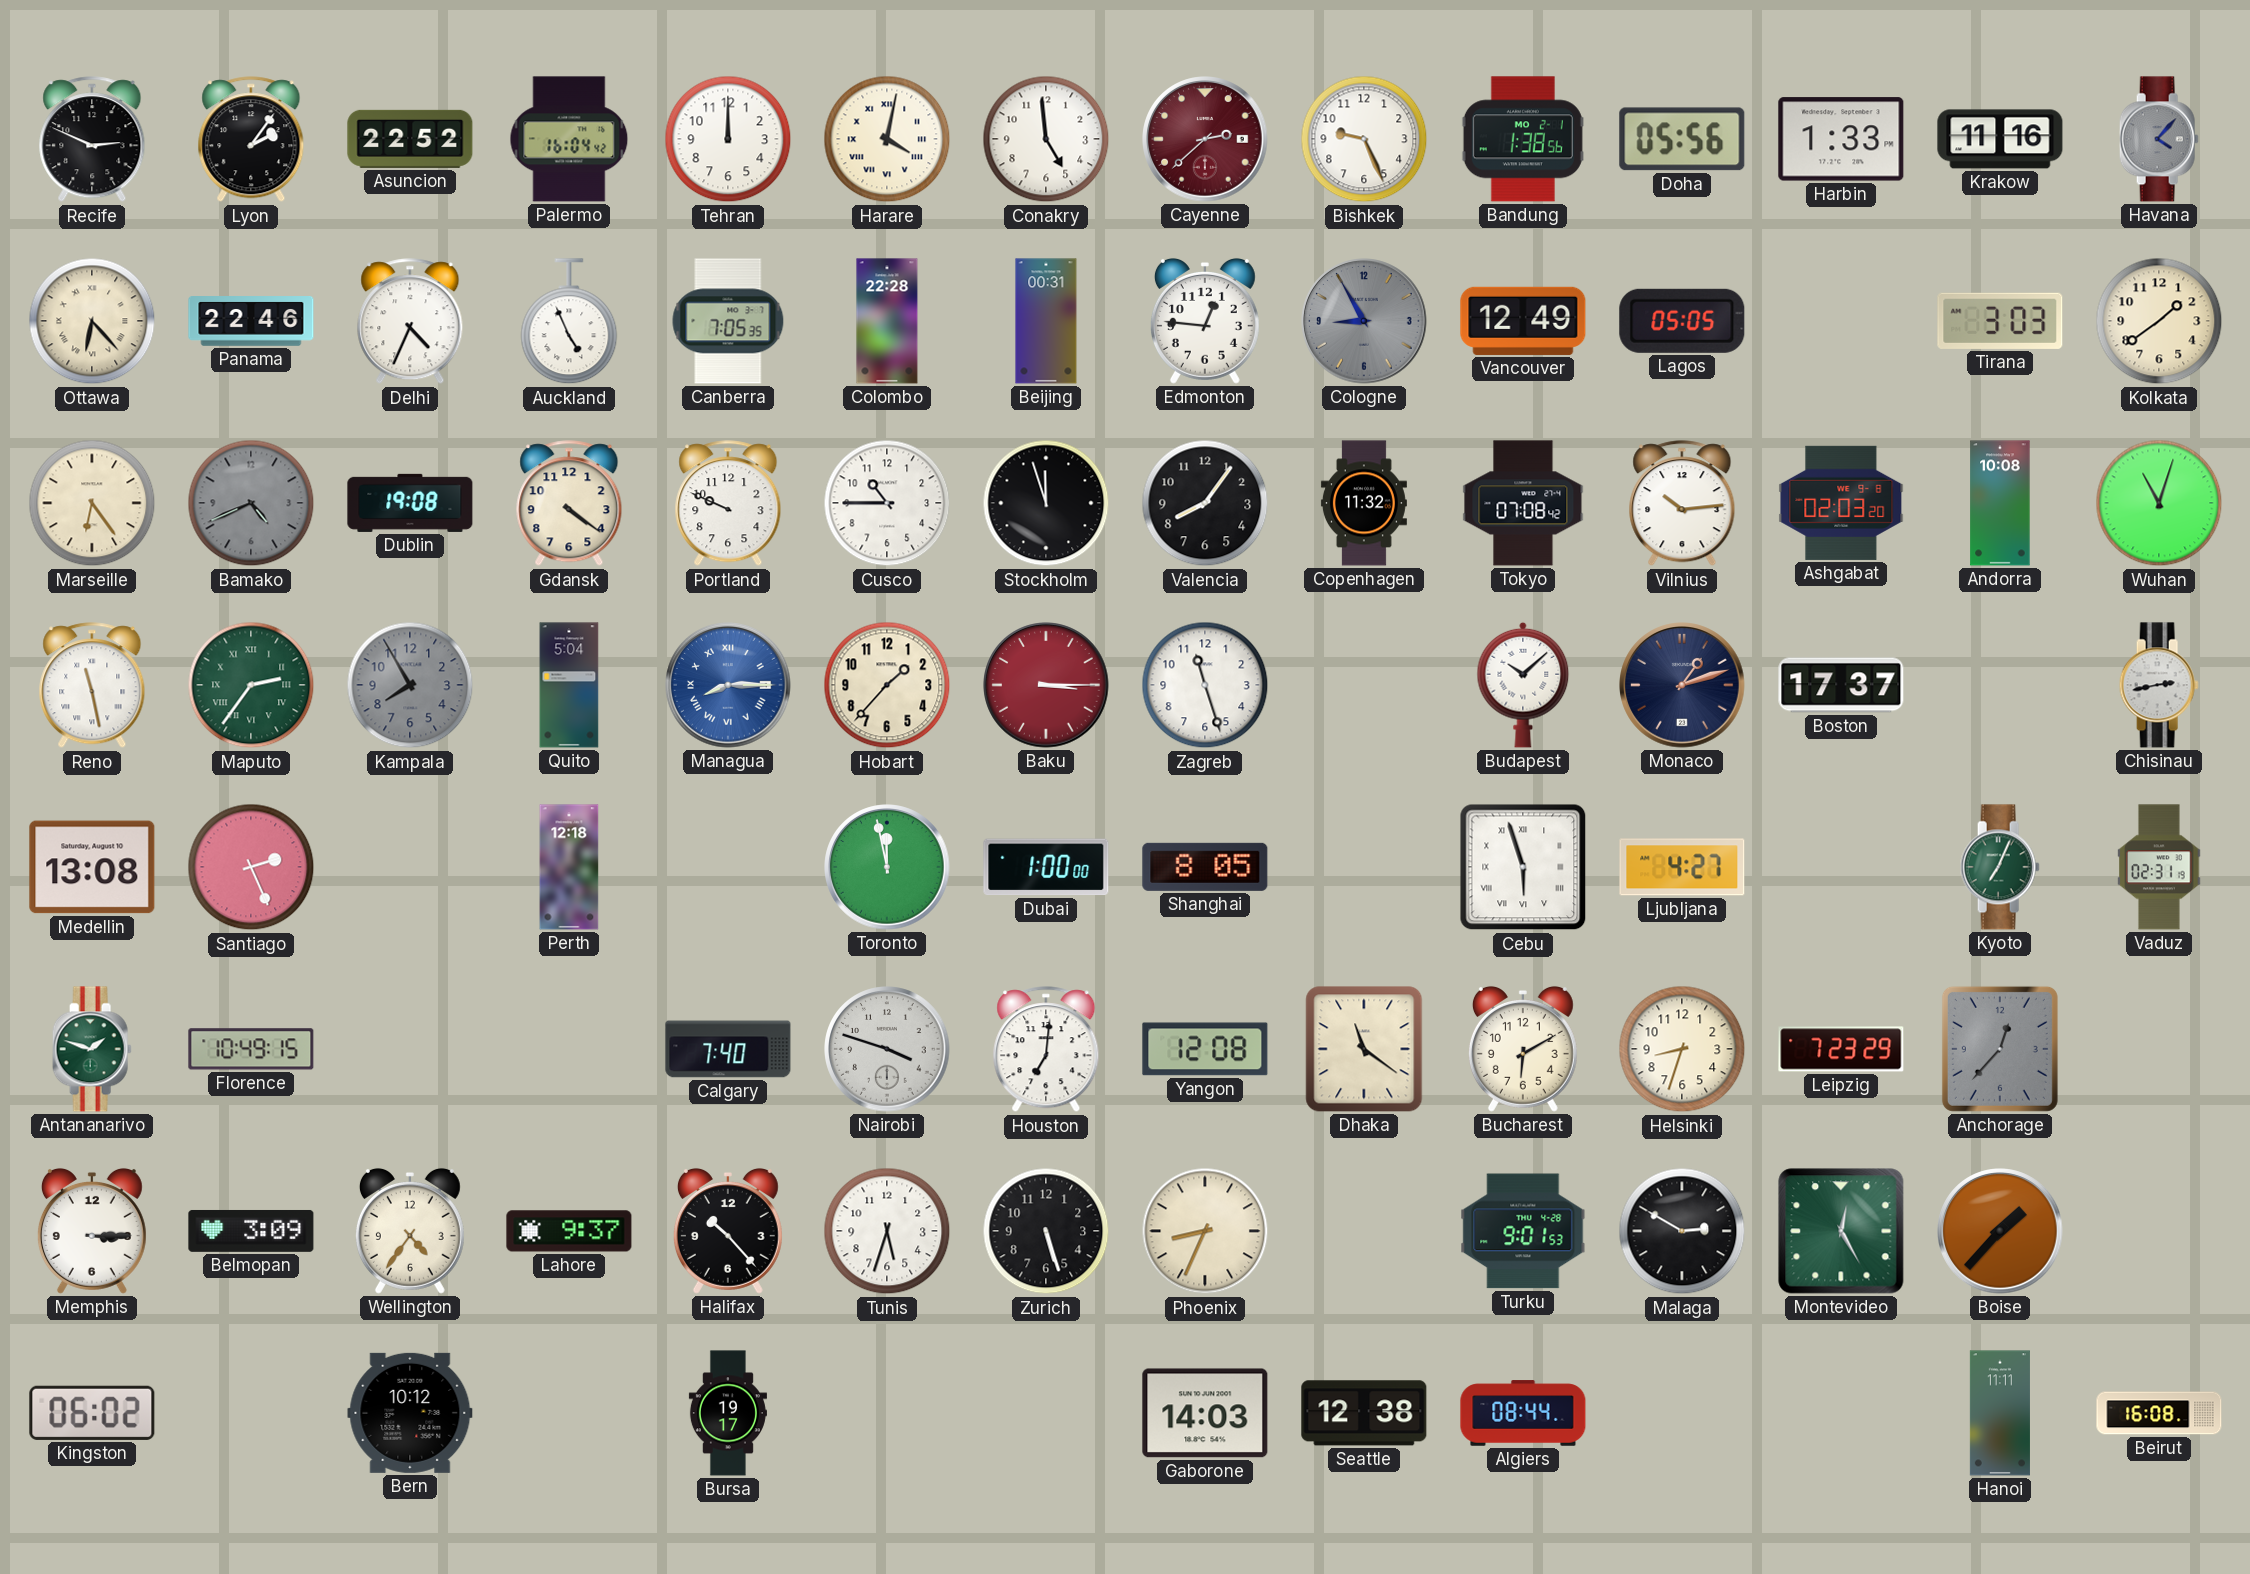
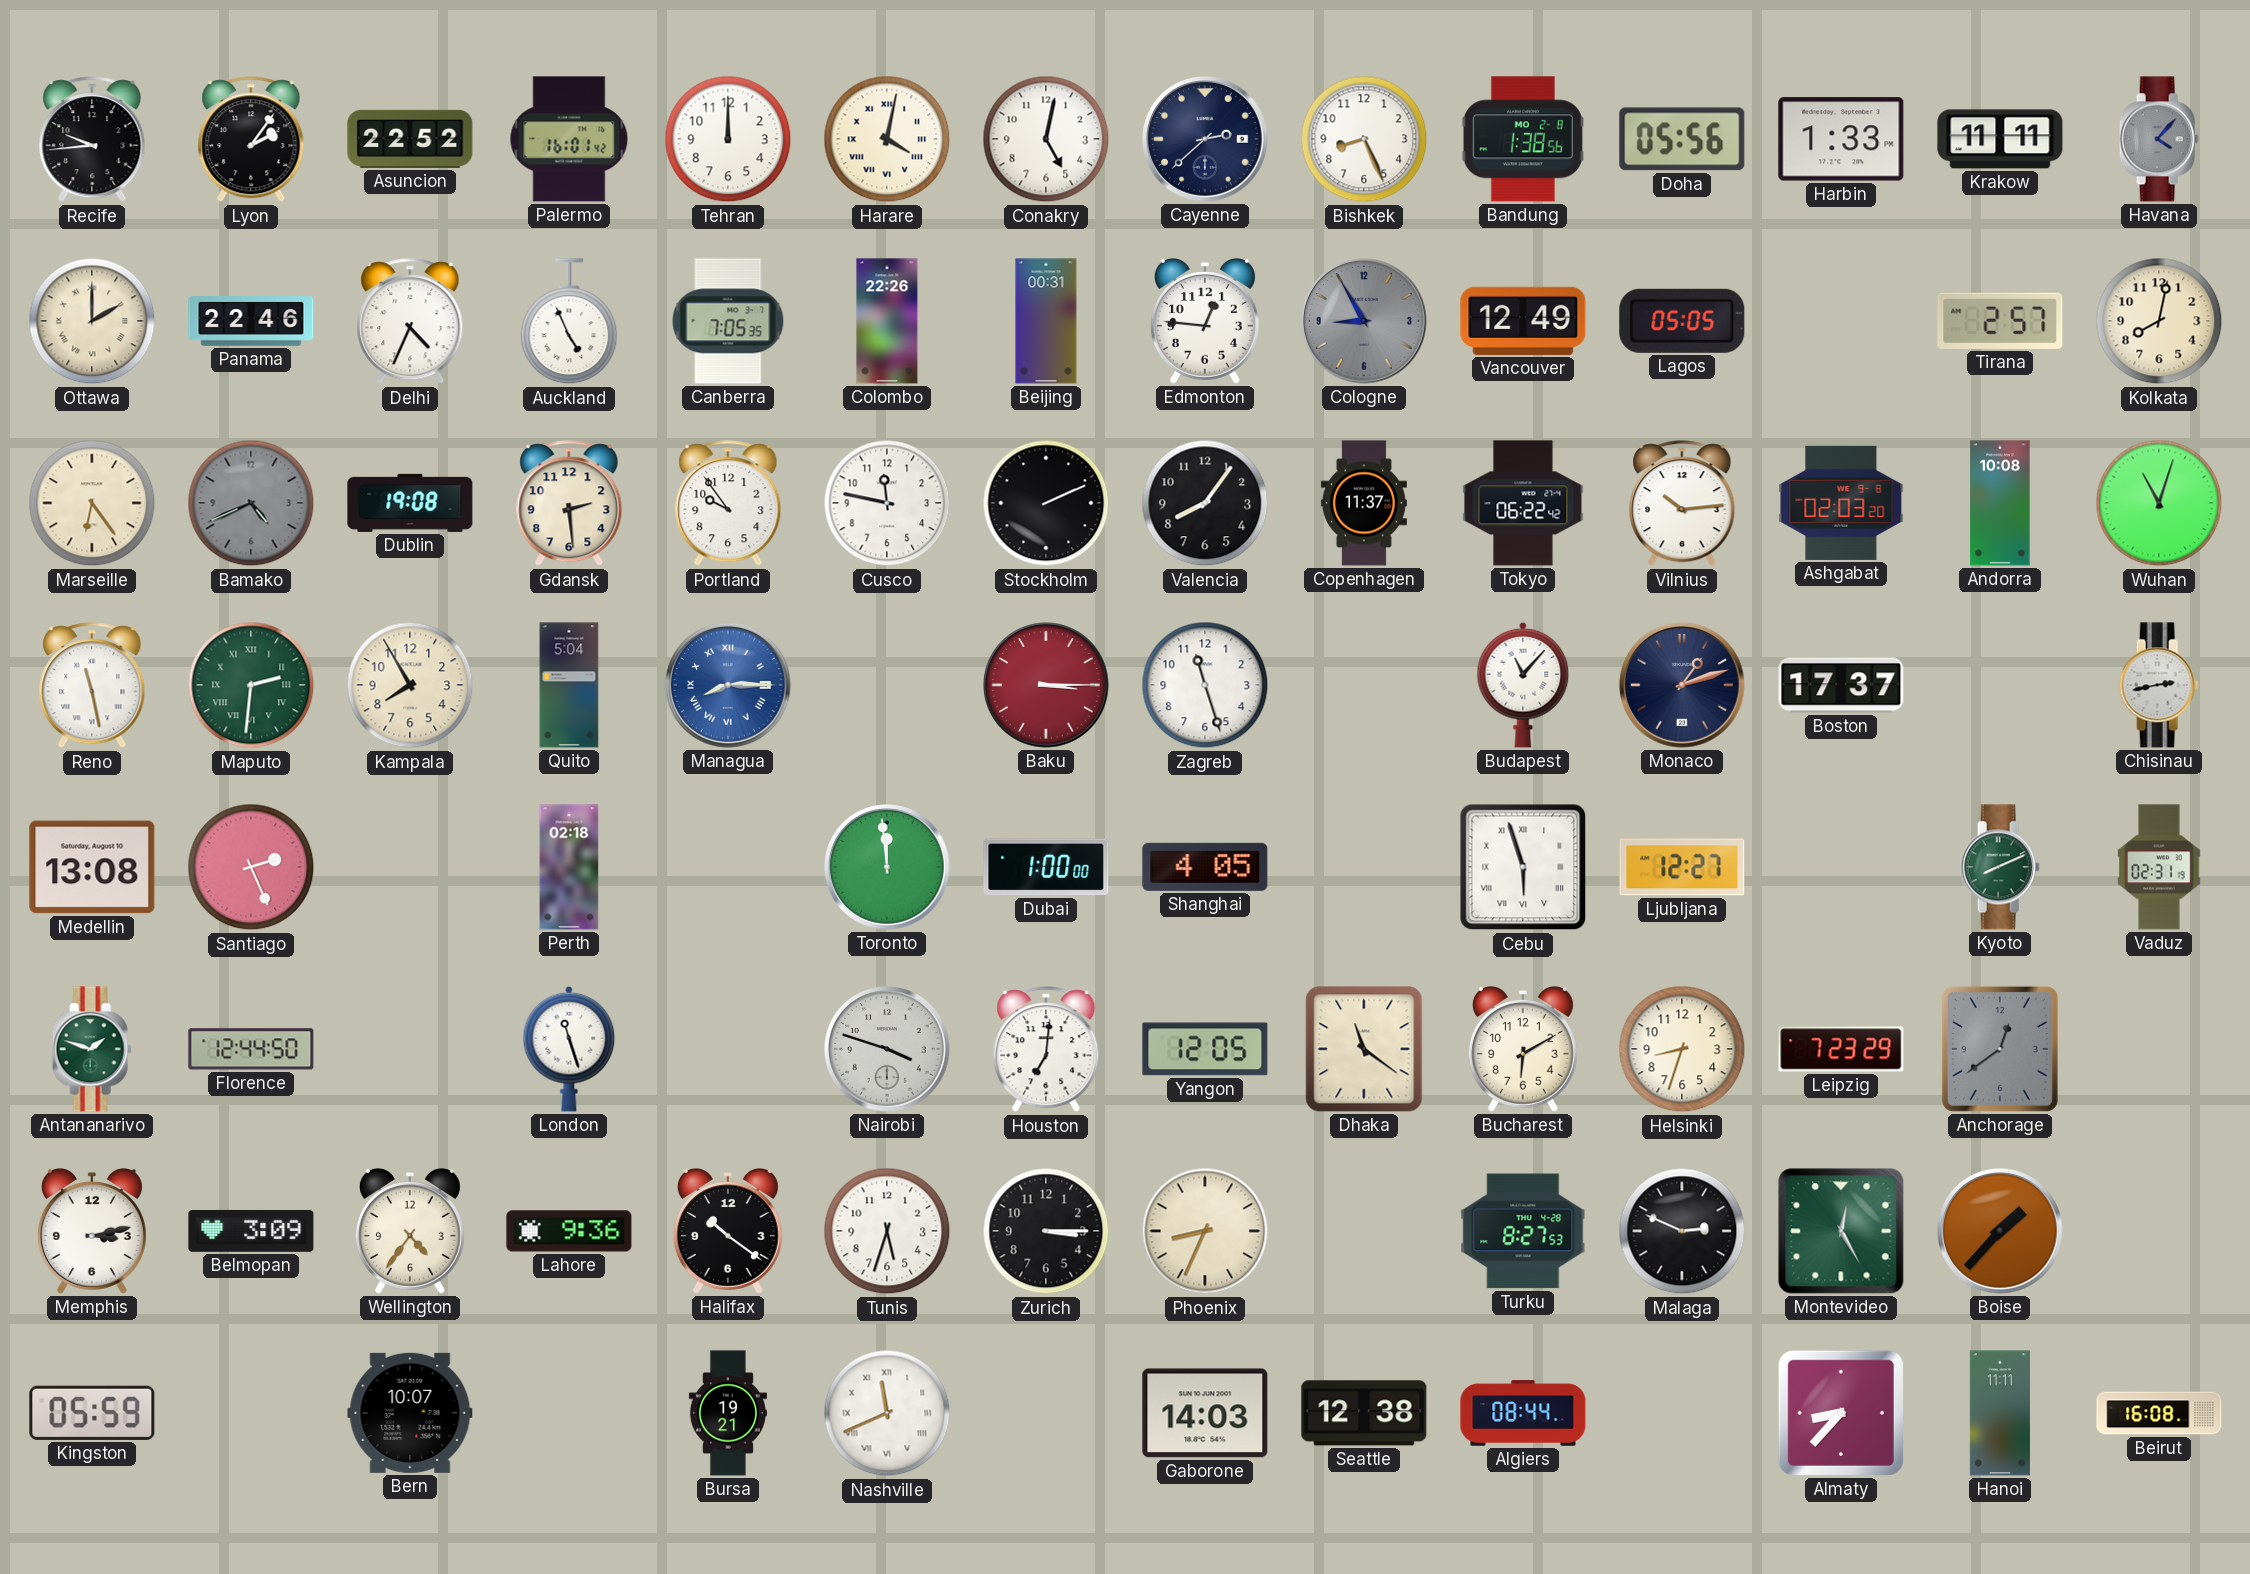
Recife: 2:49 -> 9:44 (92, 140)
Palermo: 16:04 -> 16:01 (569, 139)
Conakry: 4:59 -> 5:02 (1046, 139)
Cayenne dial: burgundy -> navy (1205, 139)
Bishkek: 9:26 -> 8:26 (1364, 139)
Bandung date: MO 2-1 -> MO 2-8 (1523, 139)
Krakow: 11:16 -> 11:11 (2000, 139)
Ottawa: 6:23 -> 2:00 (92, 321)
Colombo: 22:28 -> 22:26 (887, 321)
Tirana: 3:03 -> 2:57 (2000, 321)
Kolkata: 1:39 -> 8:02 (2159, 321)
Gdansk: 4:21 -> 2:29 (569, 504)
Portland: 9:49 -> 9:54 (728, 504)
Cusco: 10:45 -> 11:47 (887, 503)
Stockholm: 11:57 -> 2:11 (1046, 503)
Copenhagen: 11:32 -> 11:37 (1364, 503)
Tokyo: 07:08 -> 06:22 (1523, 503)
Maputo: 2:36 -> 2:31 (251, 685)
Kampala dial: grey -> cream (410, 685)
Hobart: 1:37 -> none (887, 685)
Budapest: 10:08 -> 11:07 (1523, 685)
Perth: 12:18 -> 02:18 (569, 867)
Toronto: 11:58 -> 11:59 (887, 867)
Shanghai: 8:05 -> 4:05 (1205, 867)
Ljubljana: 4:27 -> 12:27 (1682, 867)
Kyoto: 7:04 -> 8:11 (2000, 867)
Florence: 10:49 -> 12:44 (251, 1049)
London: none -> 11:27 (569, 1049)
Calgary: 7:40 -> none (728, 1049)
Yangon: 12:08 -> 12:05 (1205, 1049)
Anchorage: 12:37 -> 12:39 (2000, 1049)
Memphis: 3:15 -> 3:13 (92, 1231)
Lahore: 9:37 -> 9:36 (569, 1231)
Halifax: 10:23 -> 10:21 (728, 1231)
Zurich: 5:27 -> 3:15 (1046, 1231)
Turku: 9:01 -> 8:27 (1523, 1231)
Malaga: 2:50 -> 2:49 (1682, 1231)
Kingston: 06:02 -> 05:59 (92, 1413)
Bern: 10:12 -> 10:07 (410, 1413)
Bursa: 19:17 -> 19:21 (728, 1413)
Nashville: none -> 11:41 (887, 1413)
Almaty: none -> 8:37 (1841, 1413)
